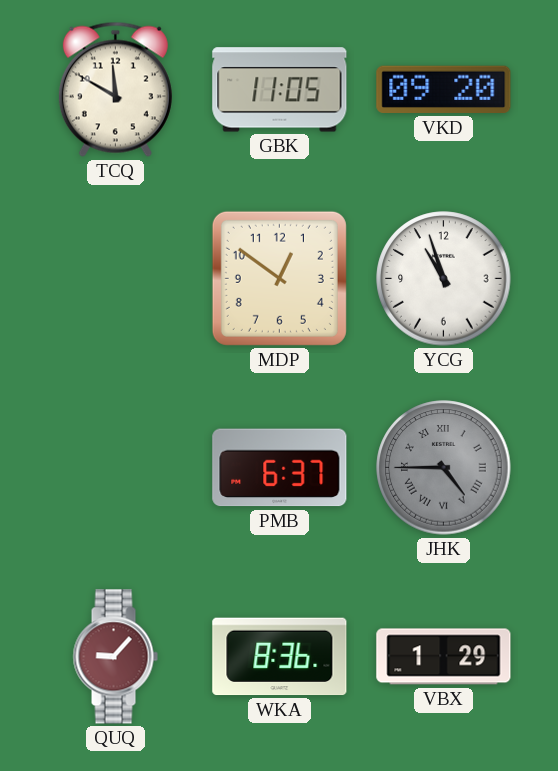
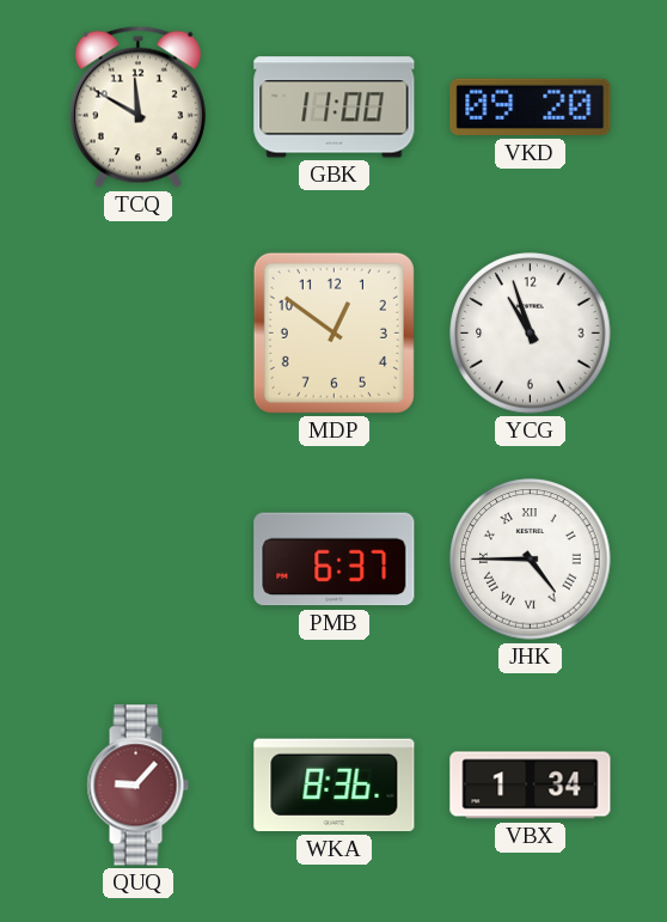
GBK: 11:05 -> 11:00 (335, 108)
JHK dial: grey -> white (531, 560)
VBX: 1:29 -> 1:34 (531, 786)
